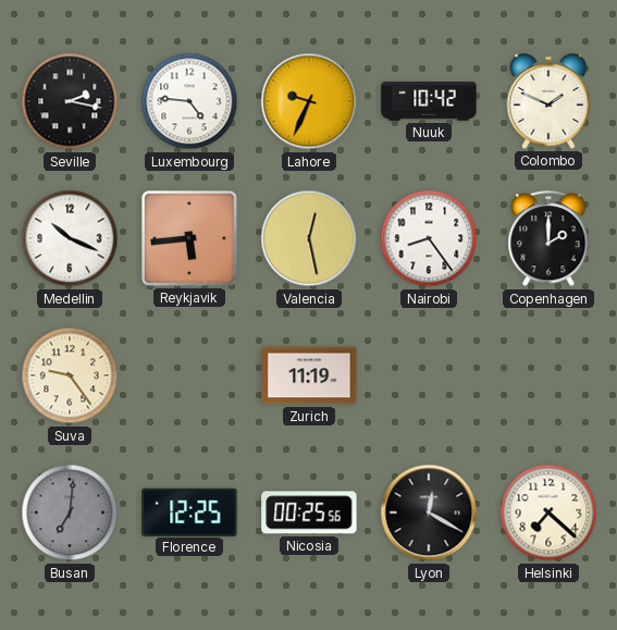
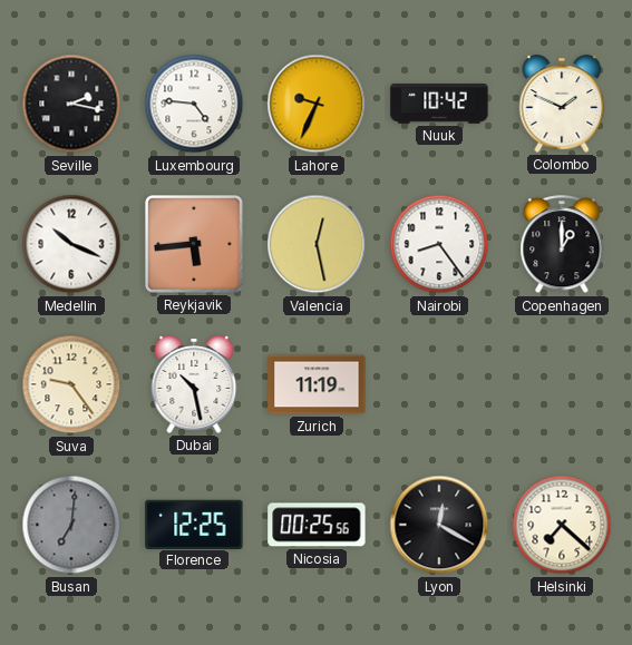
Copenhagen: 2:00 -> 1:00 (562, 245)
Dubai: none -> 10:28 (194, 384)
